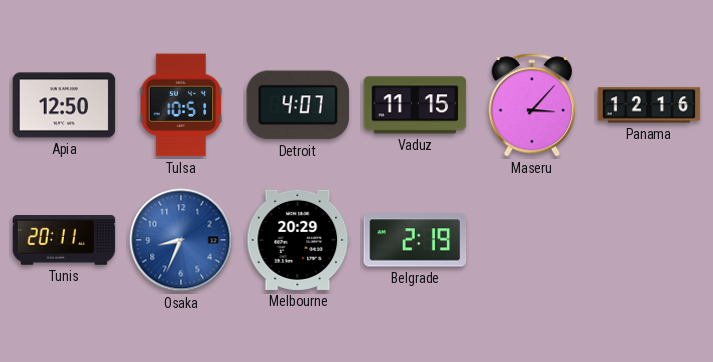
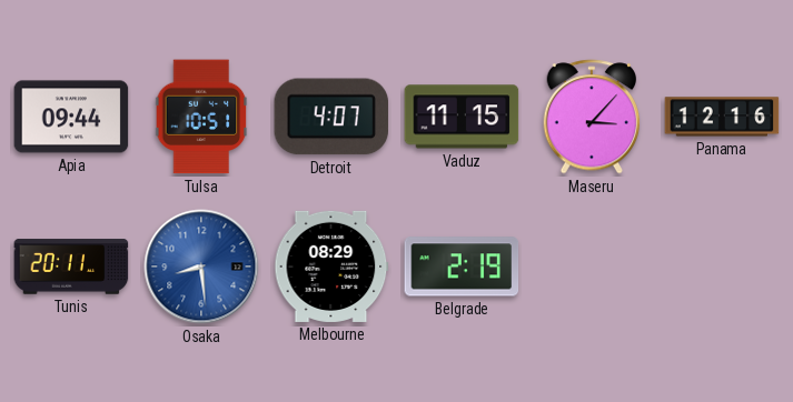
Apia: 12:50 -> 09:44 (71, 117)
Osaka: 8:34 -> 8:29 (201, 267)
Melbourne: 20:29 -> 08:29 (331, 267)
